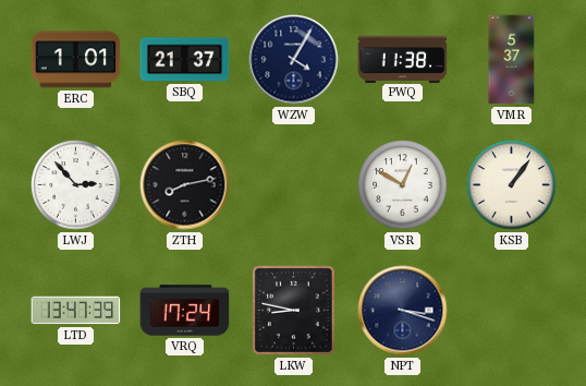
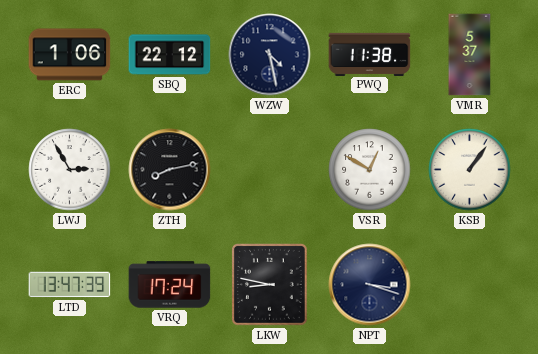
ERC: 1:01 -> 1:06 (70, 55)
SBQ: 21:37 -> 22:12 (170, 55)
WZW: 4:05 -> 4:28 (270, 55)
LWJ: 2:53 -> 2:55 (70, 170)
